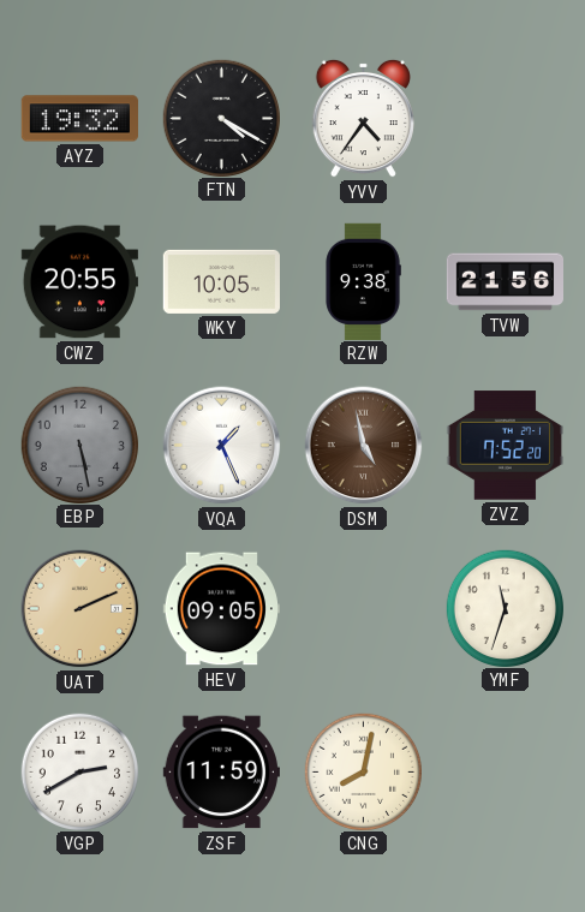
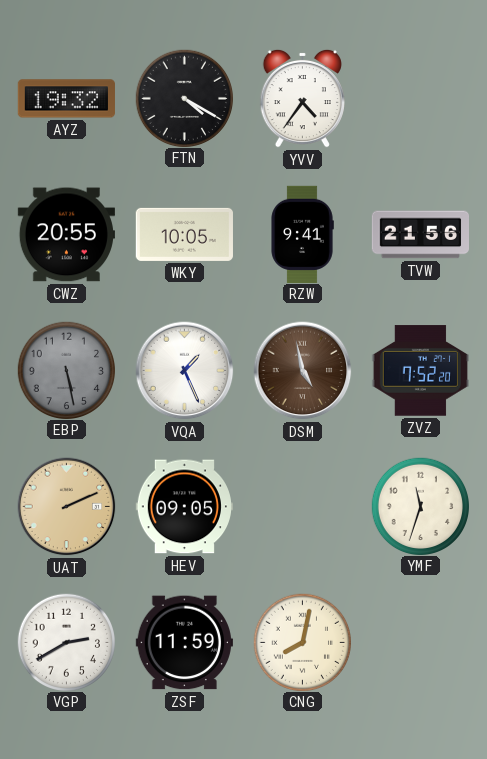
RZW: 9:38 -> 9:41 (302, 234)
